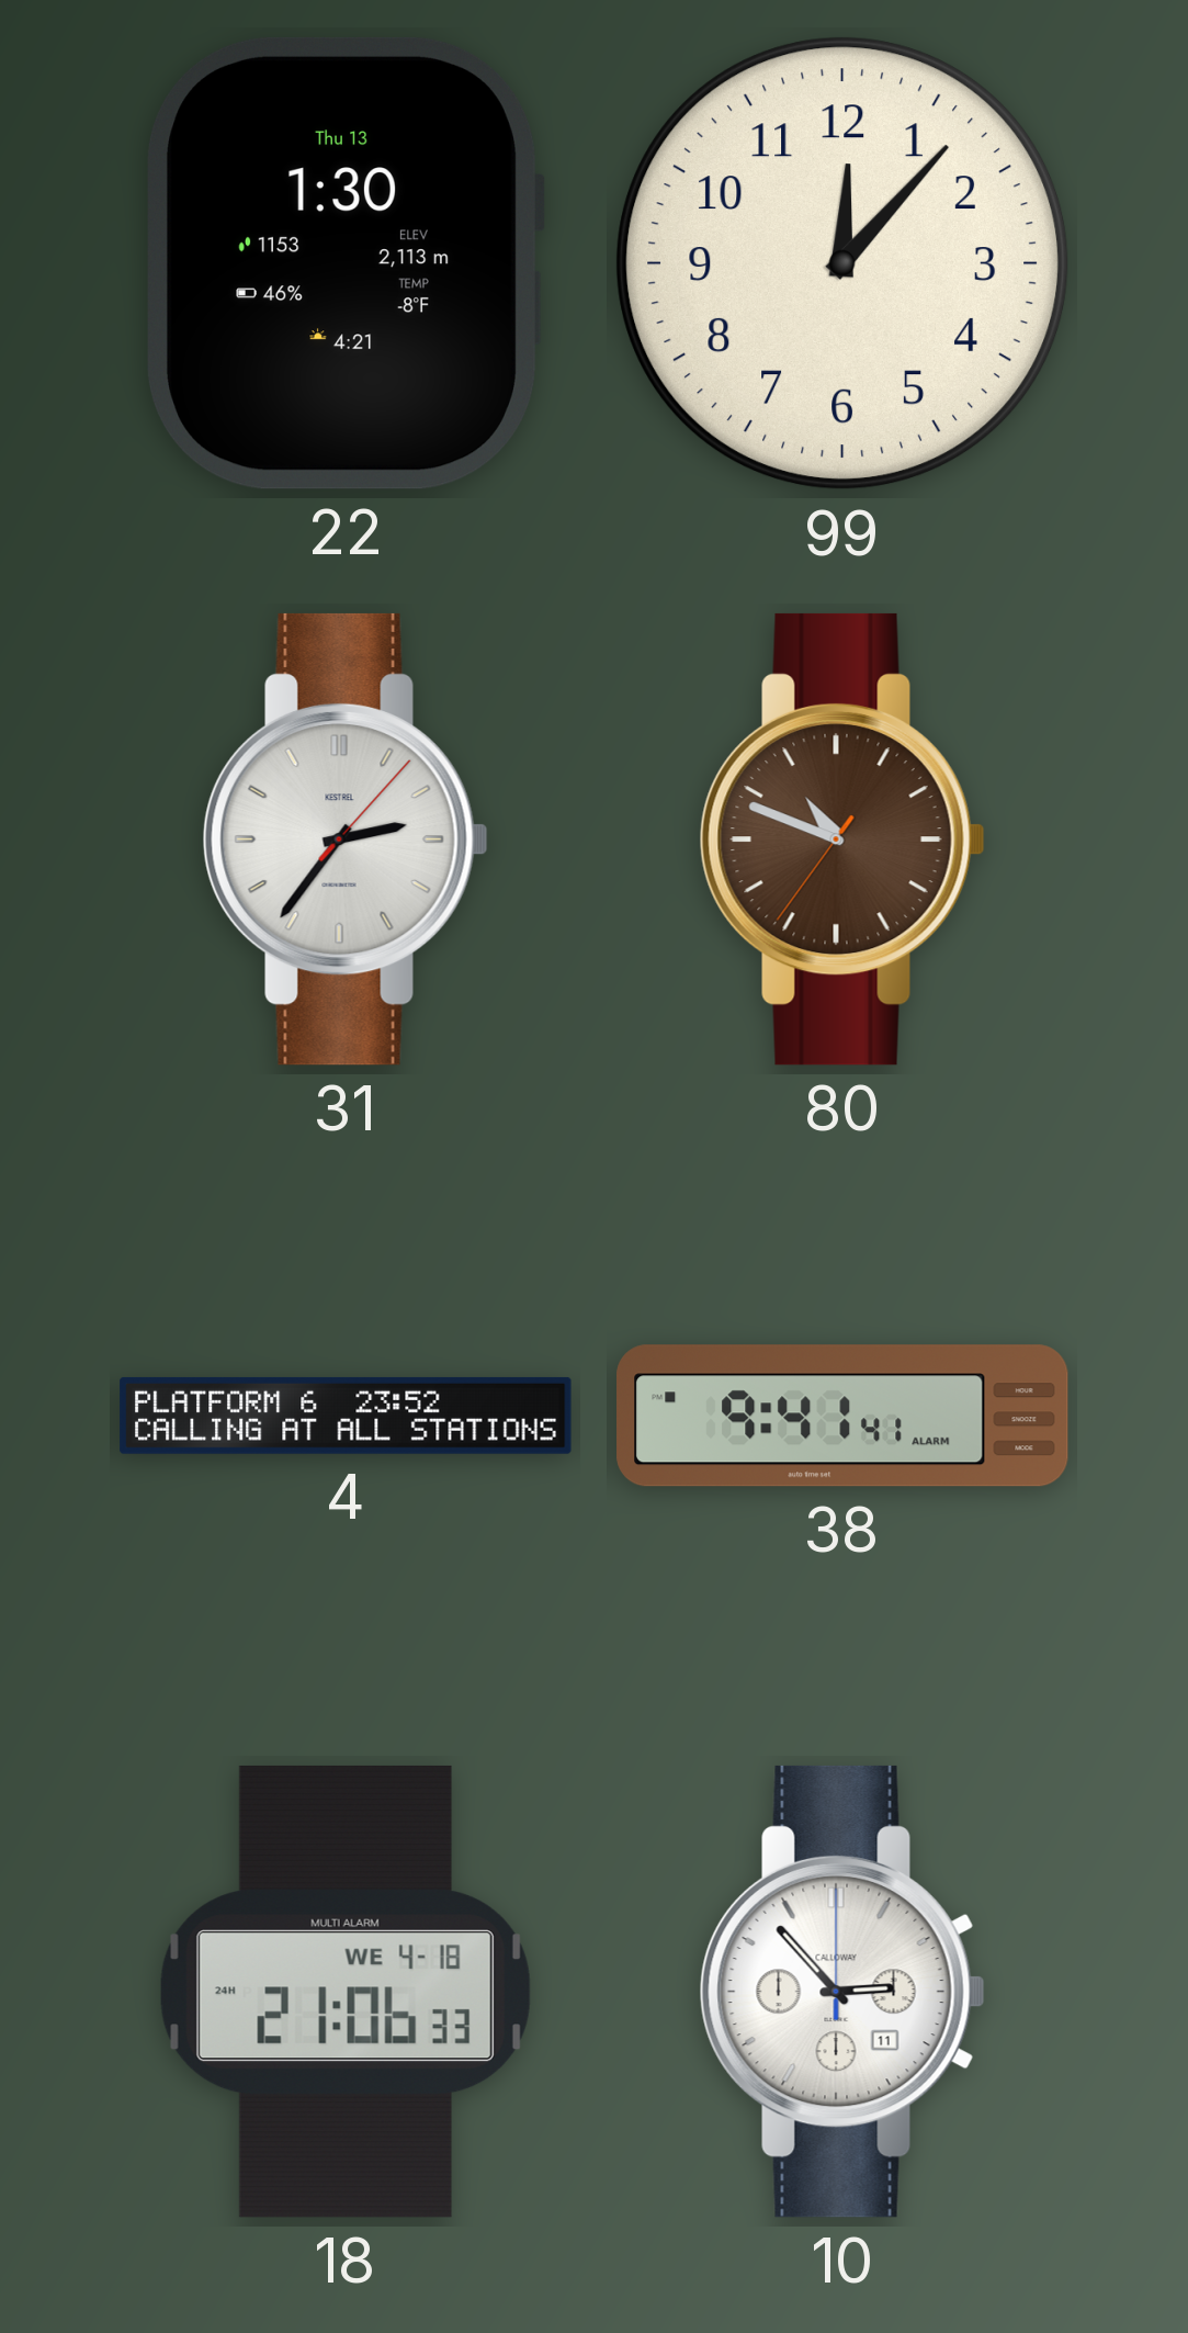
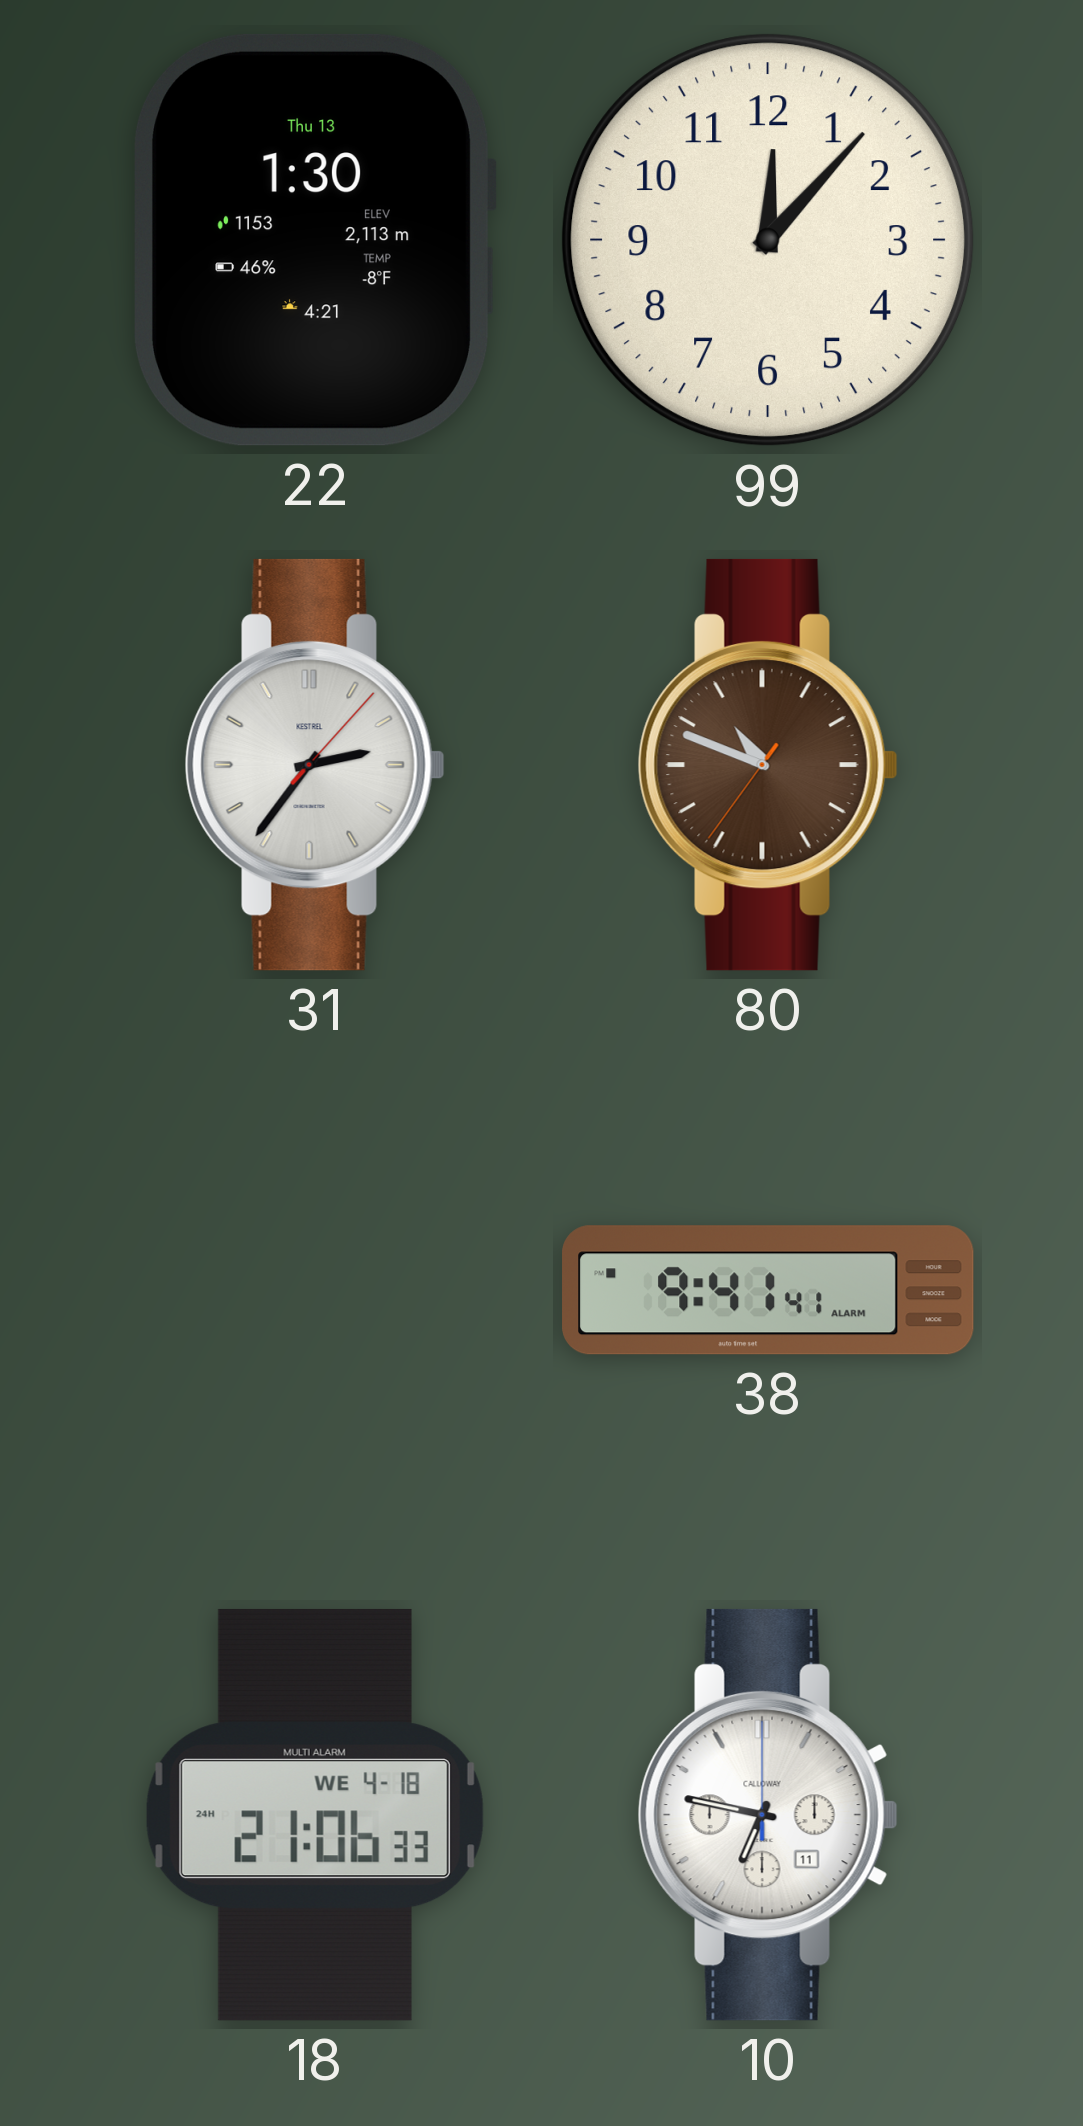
4: 23:52 -> none (346, 1416)
10: 2:53 -> 6:47 (768, 1815)
